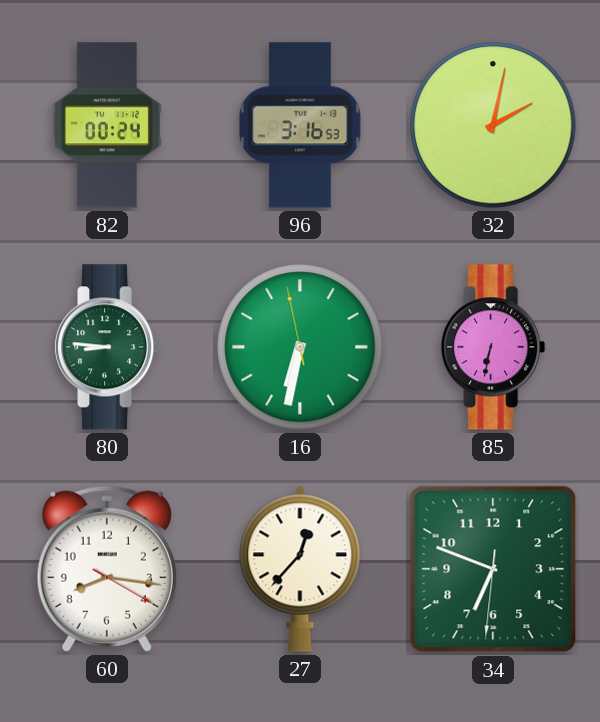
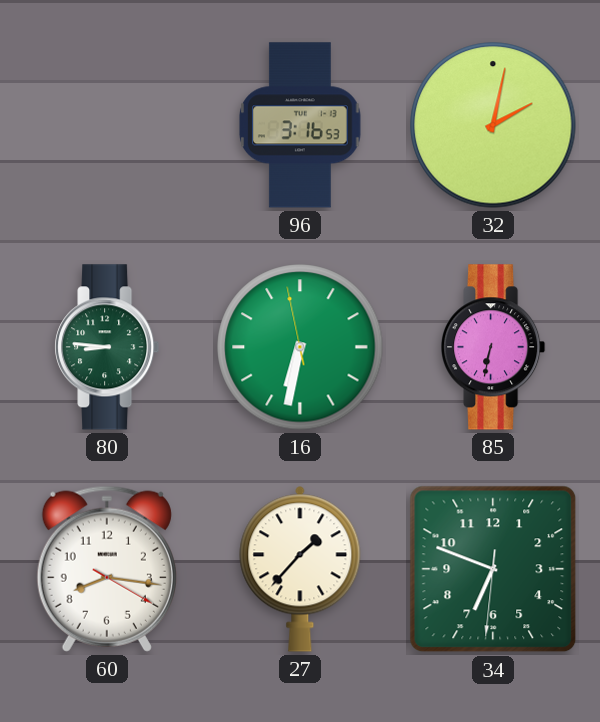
82: 00:24 -> none (107, 125)
27: 12:37 -> 1:37 (300, 569)
